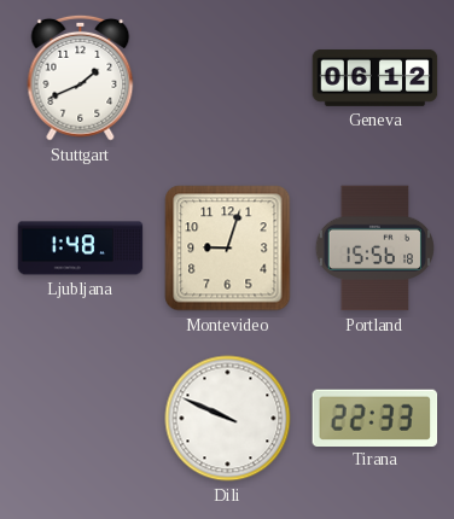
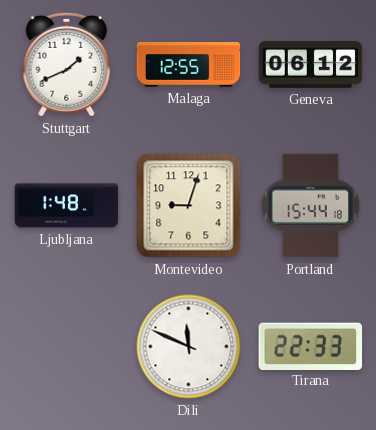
Malaga: none -> 12:55 (189, 65)
Portland: 15:56 -> 15:44 (310, 206)
Dili: 9:49 -> 11:49 (189, 347)
